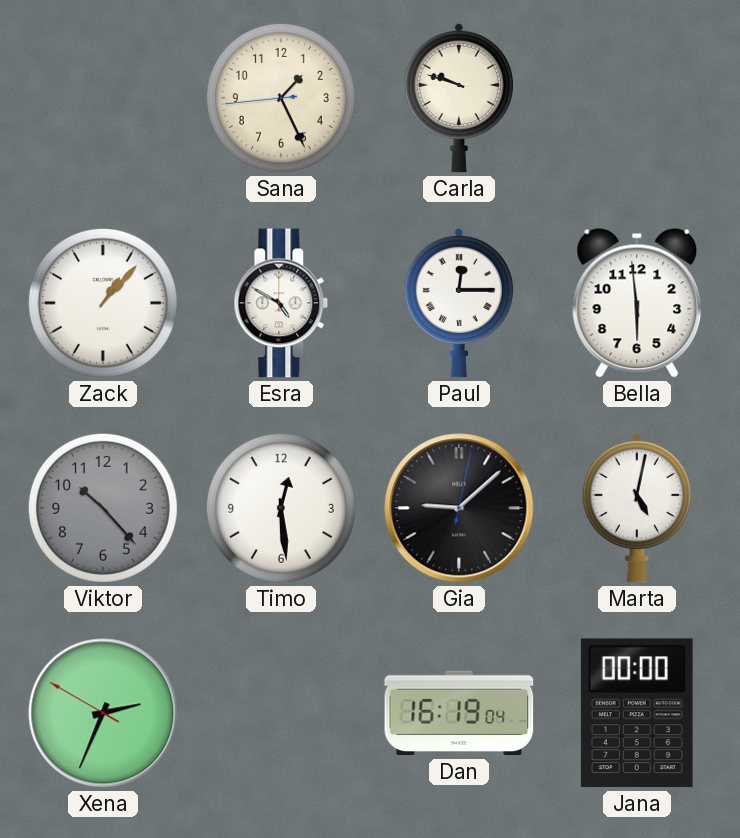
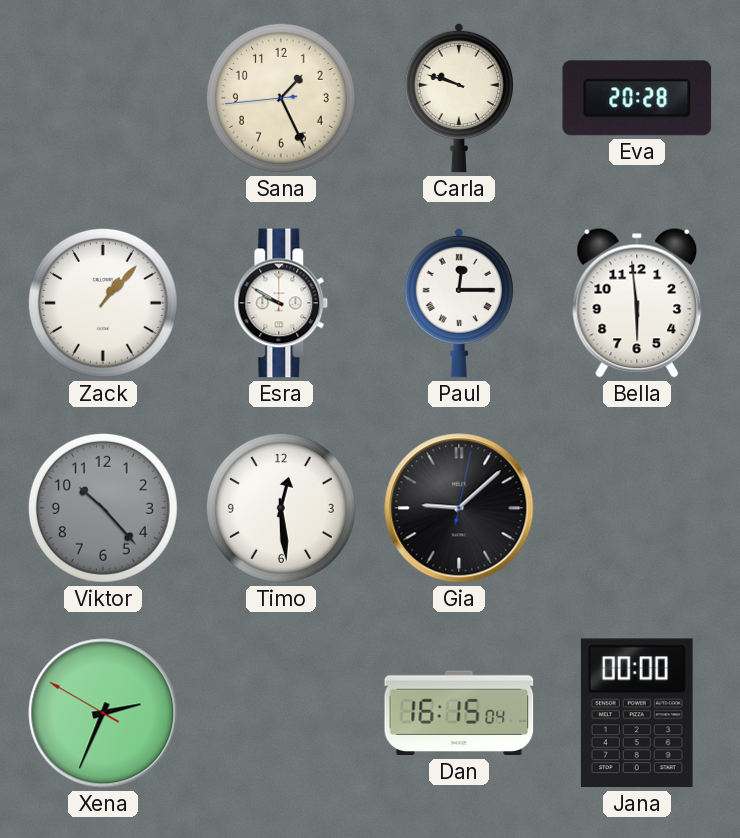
Eva: none -> 20:28 (637, 98)
Esra: 4:50 -> 9:50 (281, 303)
Marta: 5:02 -> none (636, 508)
Dan: 16:19 -> 16:15 (459, 713)
